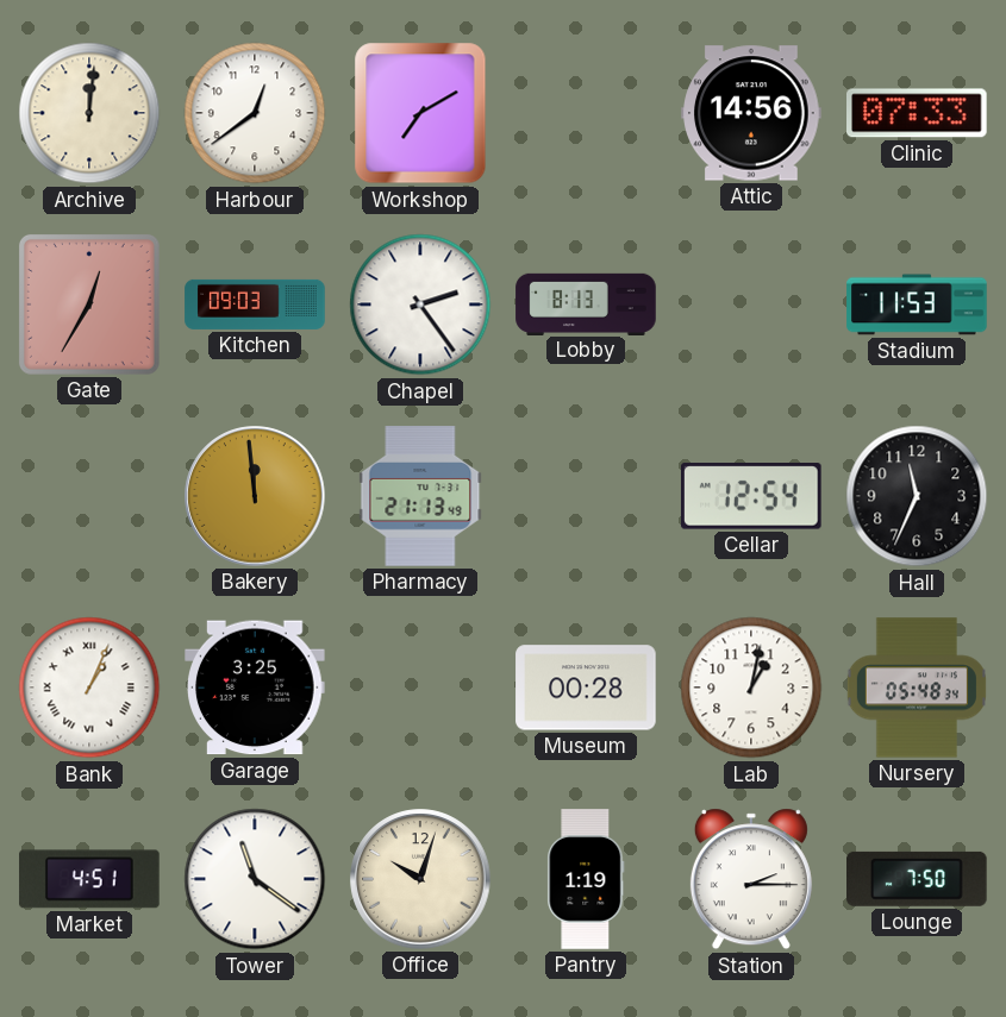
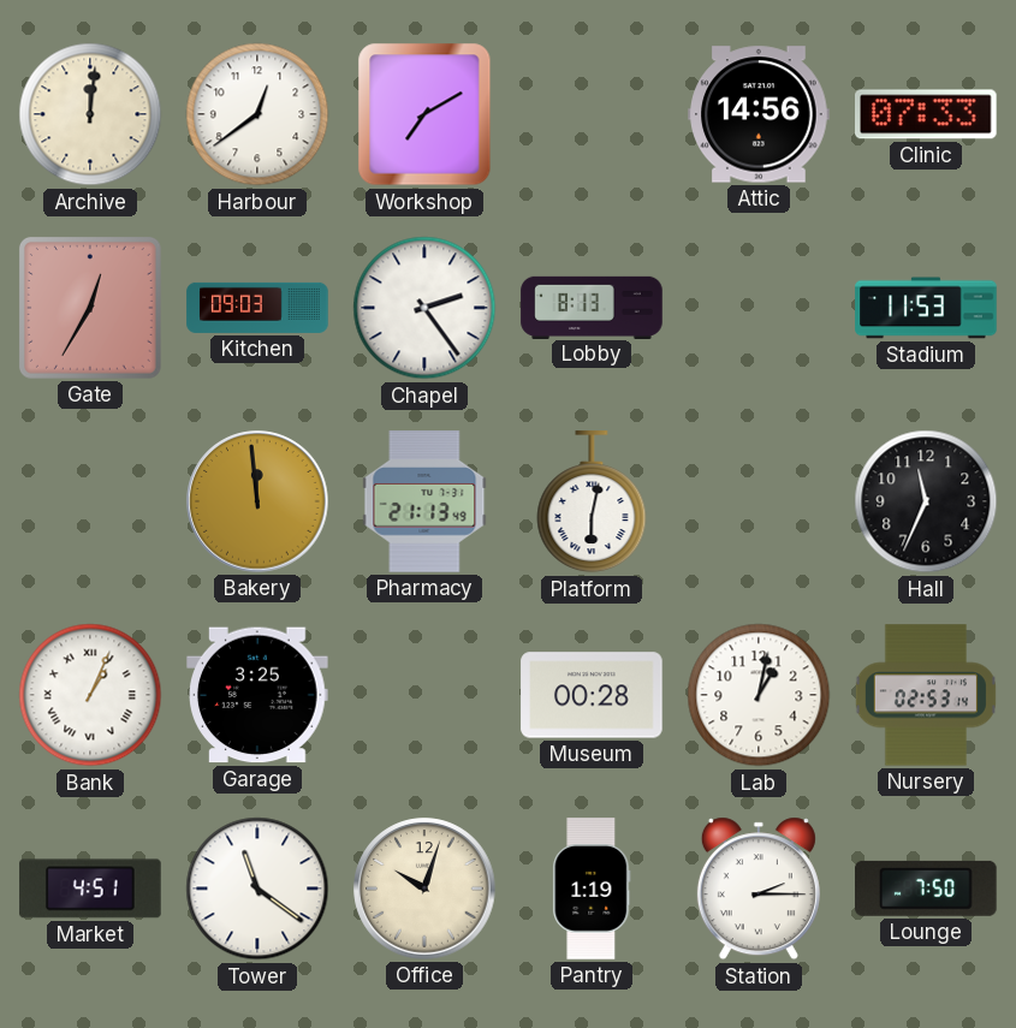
Platform: none -> 6:02 (592, 503)
Cellar: 12:54 -> none (751, 496)
Nursery: 05:48 -> 02:53 (926, 695)
